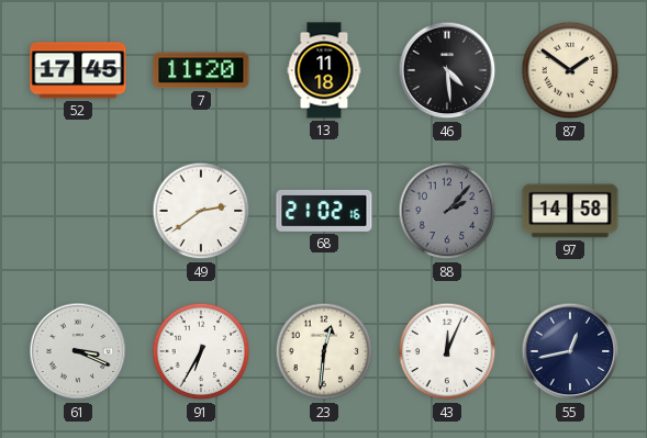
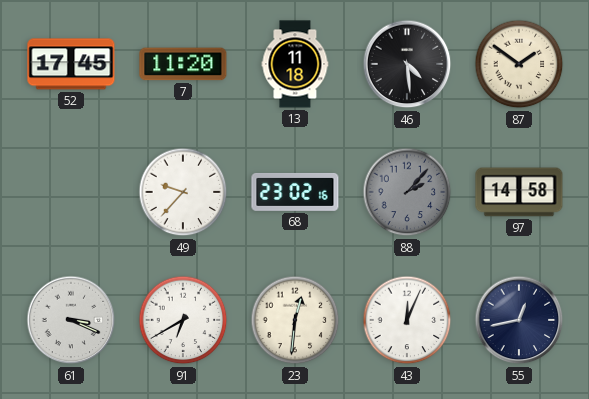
49: 2:39 -> 9:37 (183, 192)
68: 21:02 -> 23:02 (295, 192)
91: 6:35 -> 6:40 (183, 320)
